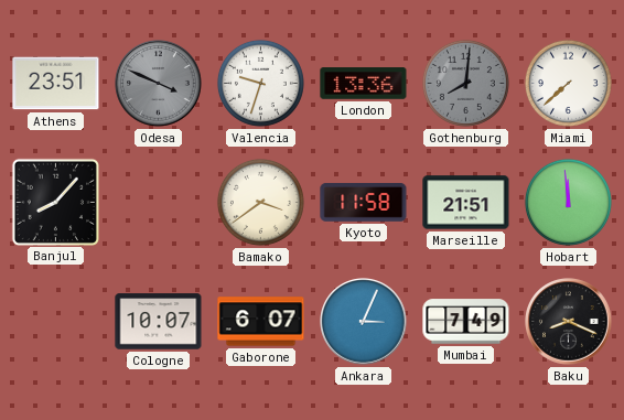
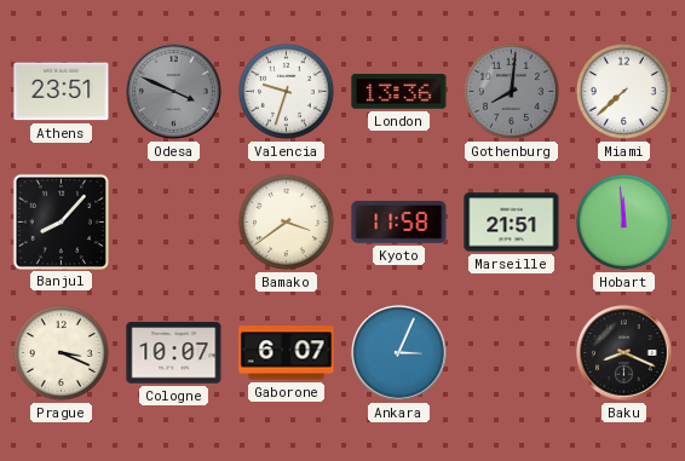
Prague: none -> 3:19 (61, 352)
Mumbai: 7:49 -> none (466, 322)
